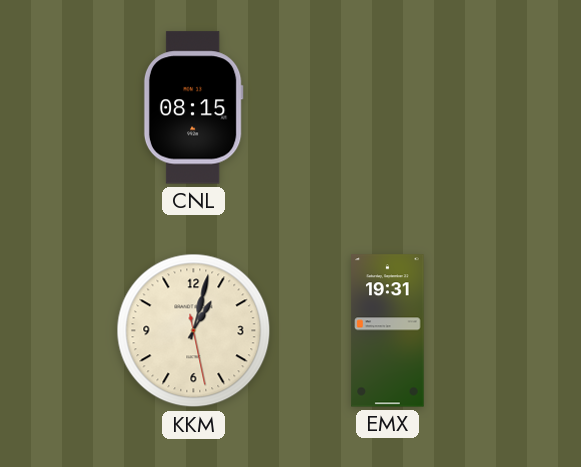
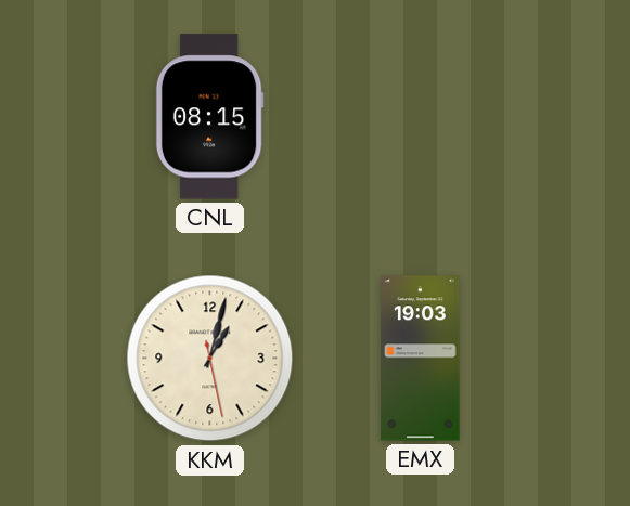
EMX: 19:31 -> 19:03 (421, 359)
